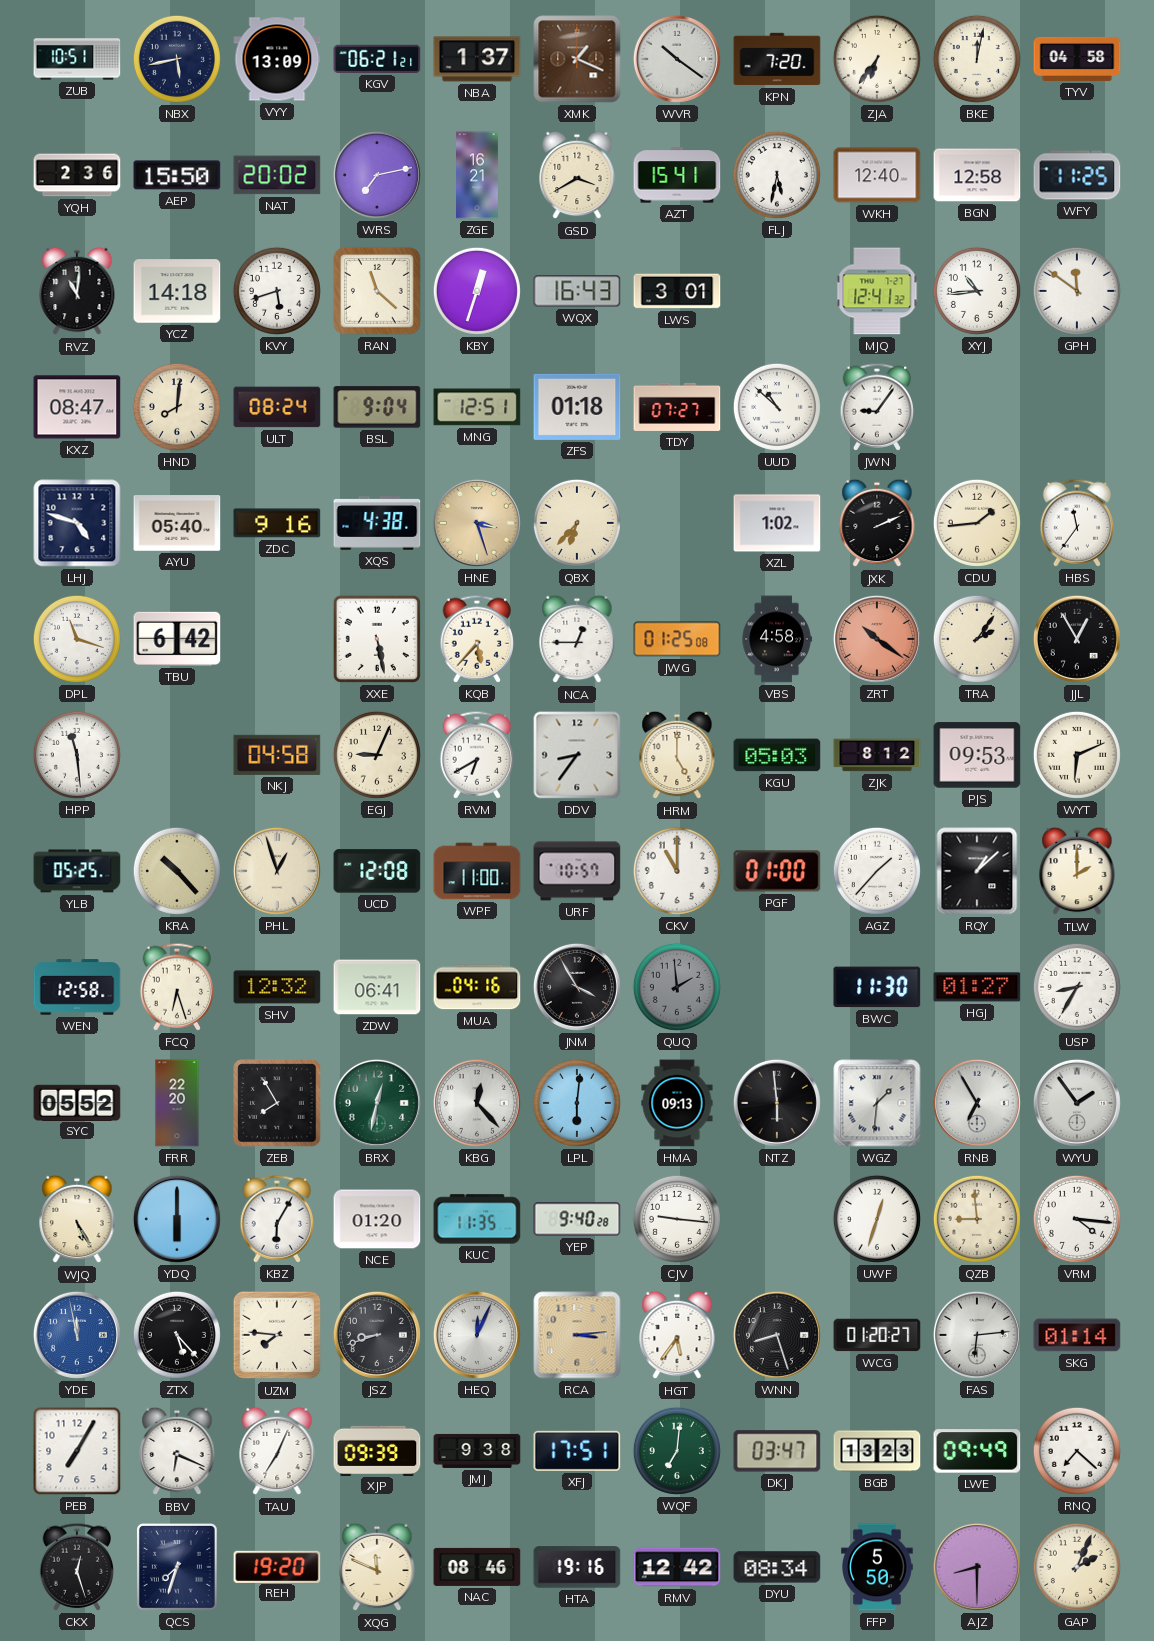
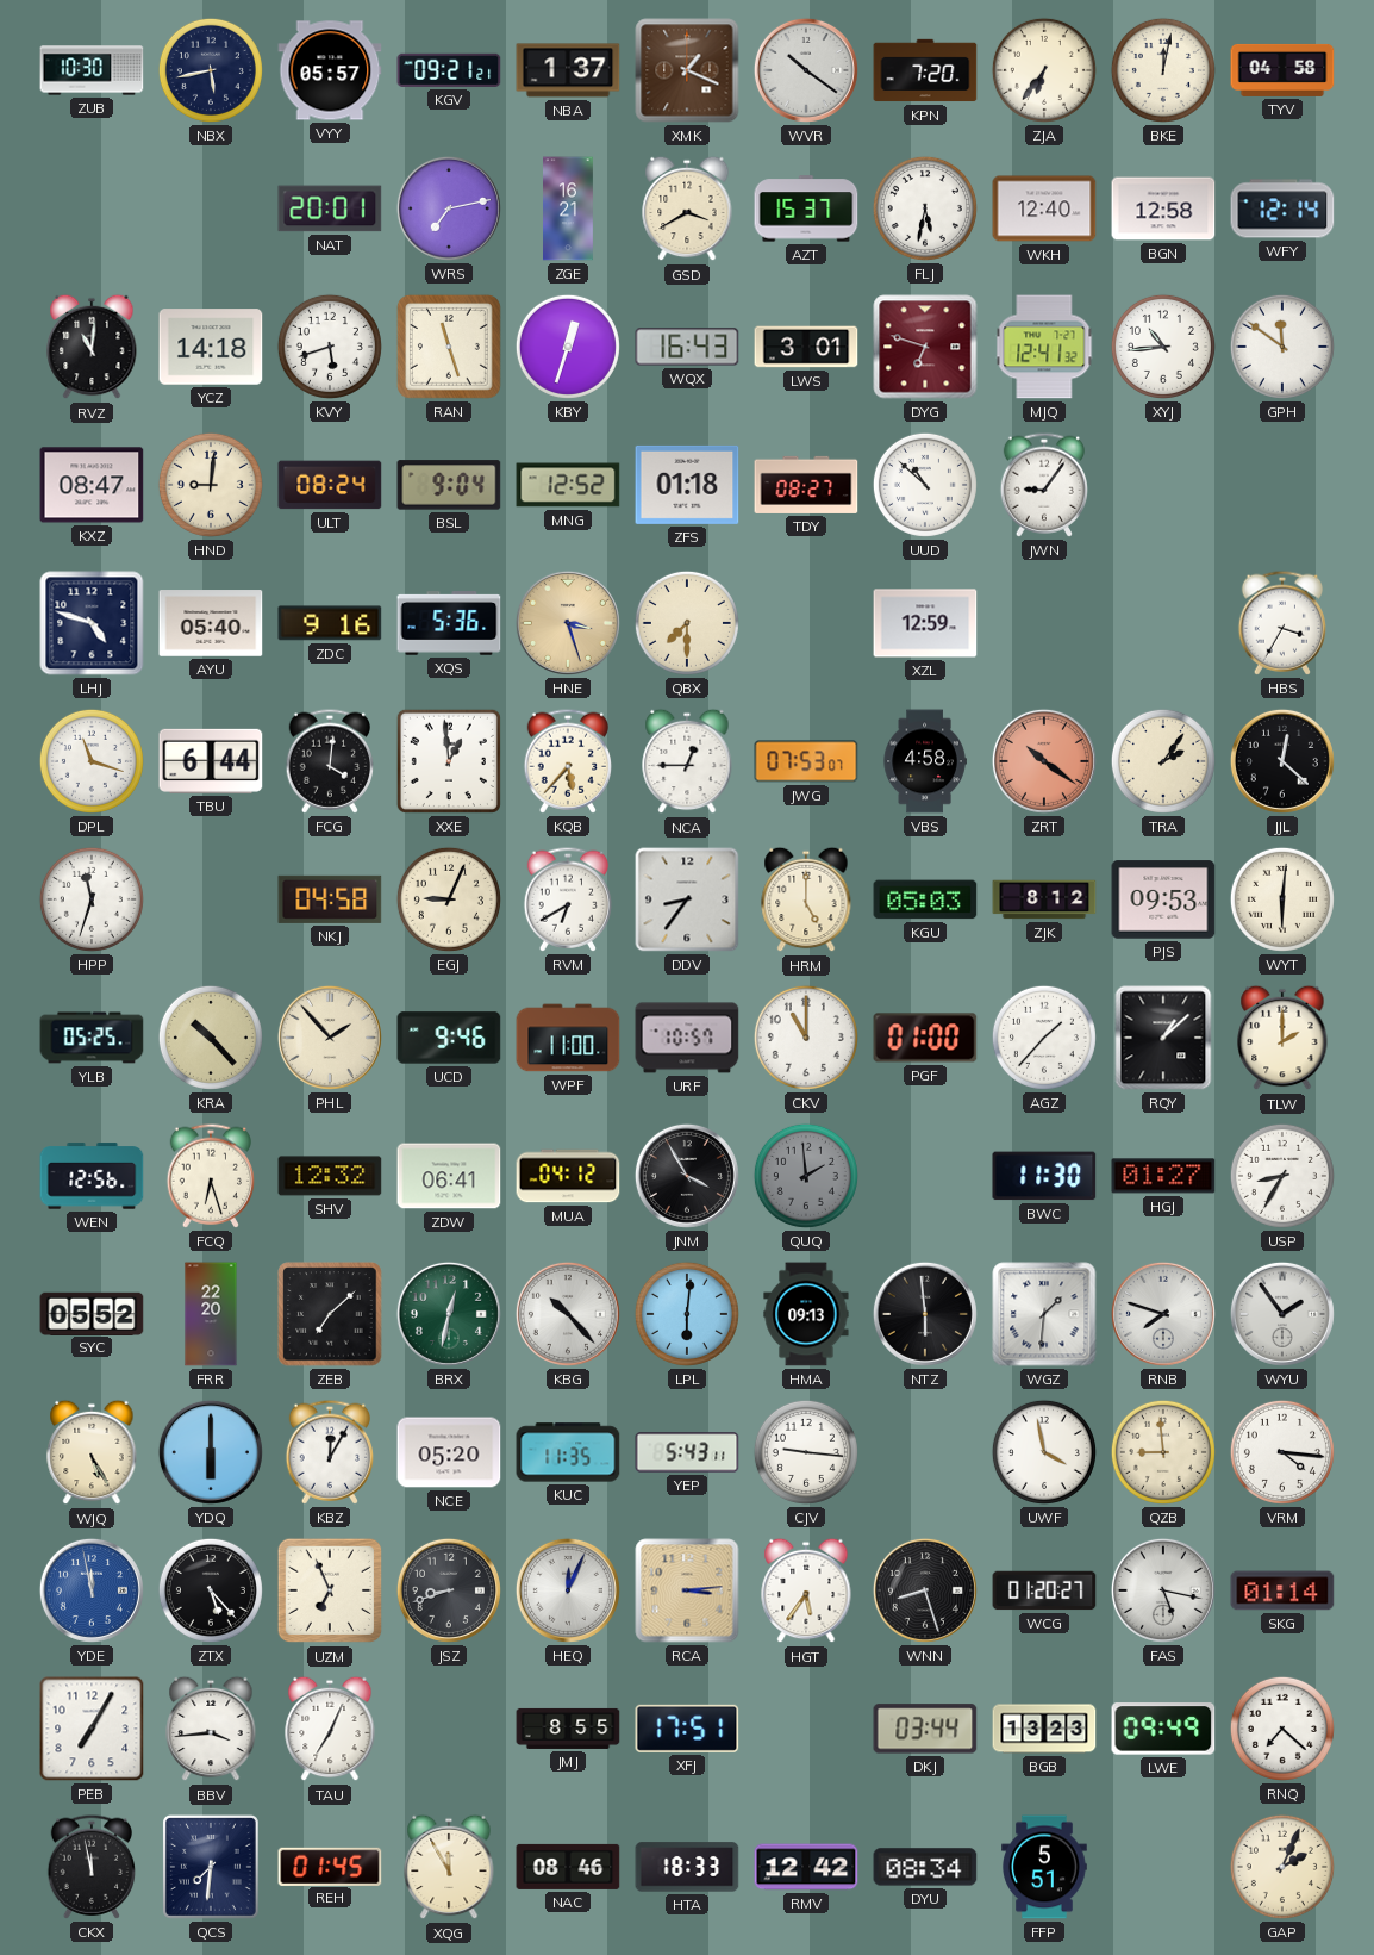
ZUB: 10:51 -> 10:30 (92, 70)
VYY: 13:09 -> 05:57 (330, 70)
KGV: 06:21 -> 09:21 (449, 70)
YQH: 2:36 -> none (77, 175)
AEP: 15:50 -> none (177, 175)
NAT: 20:02 -> 20:01 (330, 208)
AZT: 15:41 -> 15:37 (806, 208)
WFY: 11:25 -> 12:14 (1282, 208)
RAN: 11:22 -> 11:27 (449, 347)
DYG: none -> 6:48 (925, 347)
HND: 8:01 -> 9:01 (211, 485)
MNG: 12:51 -> 12:52 (568, 485)
TDY: 07:27 -> 08:27 (806, 485)
XQS: 4:38 -> 5:36 (449, 623)
QBX: 6:37 -> 7:30 (687, 623)
XZL: 1:02 -> 12:59 (925, 623)
JXK: 2:11 -> none (877, 523)
CDU: 1:44 -> none (977, 523)
HBS: 11:36 -> 3:35 (1282, 623)
TBU: 6:42 -> 6:44 (211, 761)
FCG: none -> 4:01 (330, 761)
XXE: 5:28 -> 12:59 (449, 761)
JWG: 01:25 -> 07:53 (806, 761)
JJL: 12:55 -> 12:22 (1282, 761)
HPP: 11:29 -> 11:33 (92, 899)
WYT: 6:11 -> 6:01 (1282, 899)
PHL: 12:57 -> 1:53 (330, 1038)
UCD: 12:08 -> 9:46 (449, 1038)
WEN: 12:58 -> 12:56 (92, 1176)
MUA: 04:16 -> 04:12 (568, 1176)
ZEB: 7:55 -> 7:08 (330, 1314)
KBG: 12:23 -> 10:23 (568, 1314)
RNB: 6:55 -> 7:48 (1163, 1314)
KBZ: 6:05 -> 12:05 (330, 1452)
NCE: 01:20 -> 05:20 (449, 1452)
YEP: 9:40 -> 5:43 (687, 1452)
UWF: 12:33 -> 3:58 (1044, 1452)
UZM: 7:46 -> 6:56 (330, 1590)
FAS: 6:14 -> 5:17 (1163, 1590)
BBV: 6:19 -> 3:44 (211, 1729)
XJP: 09:39 -> none (377, 1450)
JMJ: 9:38 -> 8:55 (568, 1729)
WQF: 7:01 -> none (677, 1451)
DKJ: 03:47 -> 03:44 (925, 1729)
CKX: 12:27 -> 11:58 (92, 1867)
QCS: 7:33 -> 7:31 (211, 1867)
REH: 19:20 -> 01:45 (330, 1866)
XQG: 11:49 -> 11:55 (449, 1867)
HTA: 19:16 -> 18:33 (687, 1867)
FFP: 5:50 -> 5:51 (1044, 1867)
AJZ: 8:30 -> none (977, 1567)
